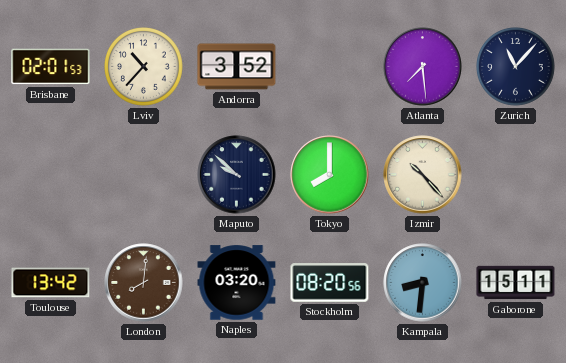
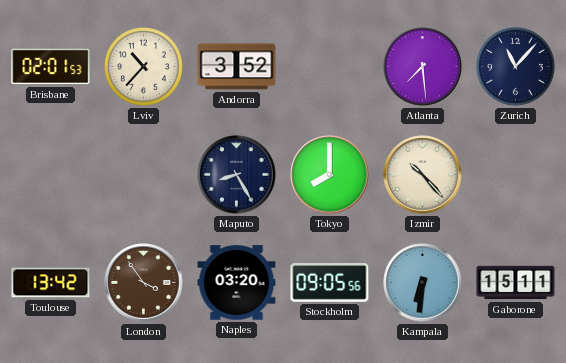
Maputo: 9:52 -> 8:25 (237, 175)
London: 8:01 -> 3:54 (144, 283)
Stockholm: 08:20 -> 09:05 (330, 283)
Kampala: 8:31 -> 6:31 (423, 283)
